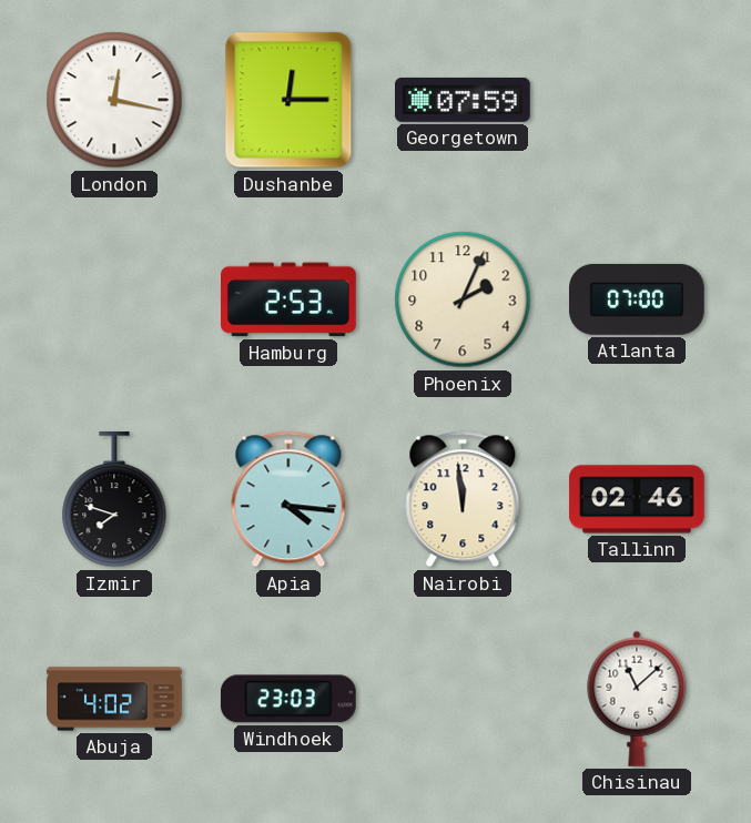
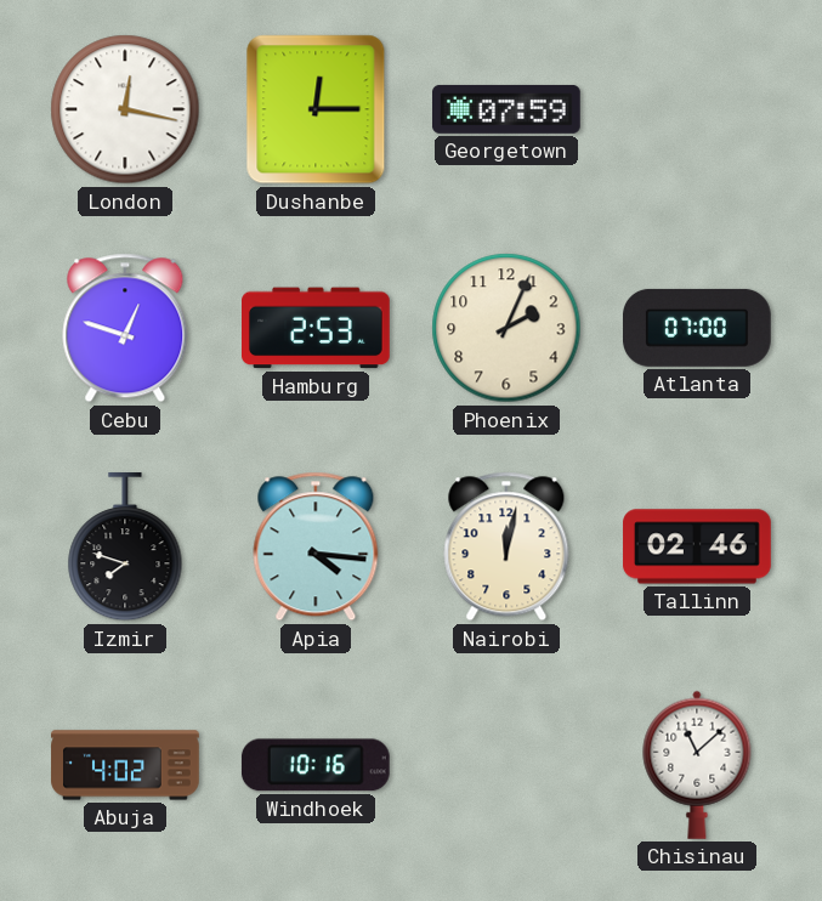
Cebu: none -> 12:48 (125, 328)
Nairobi: 11:59 -> 12:02 (506, 546)
Windhoek: 23:03 -> 10:16 (316, 765)
